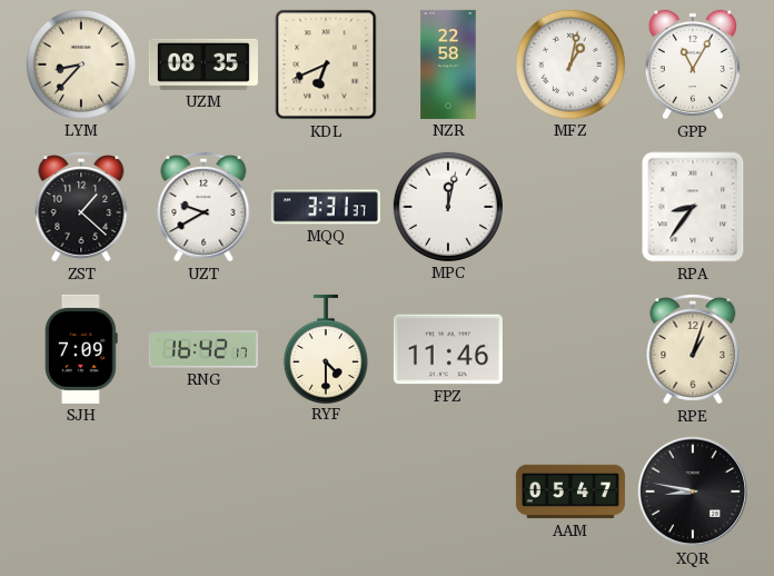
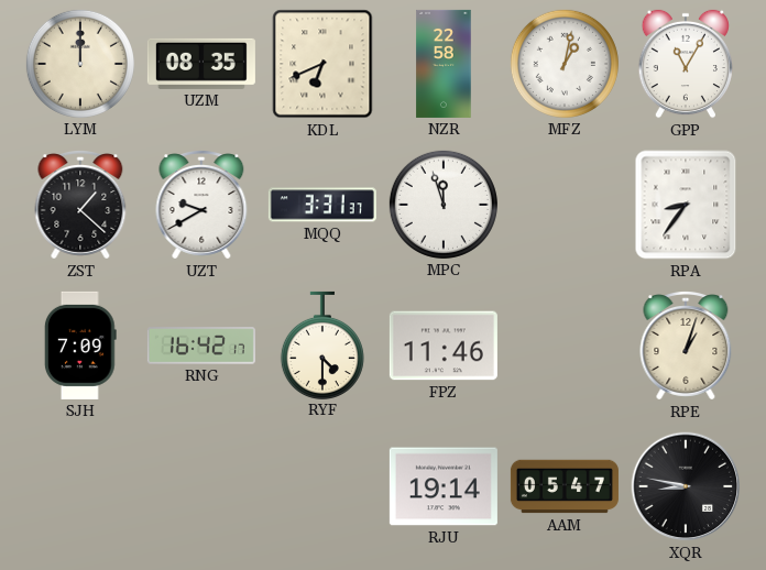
LYM: 8:37 -> 12:00 (80, 64)
MPC: 12:02 -> 11:57 (444, 205)
RJU: none -> 19:14 (444, 486)
